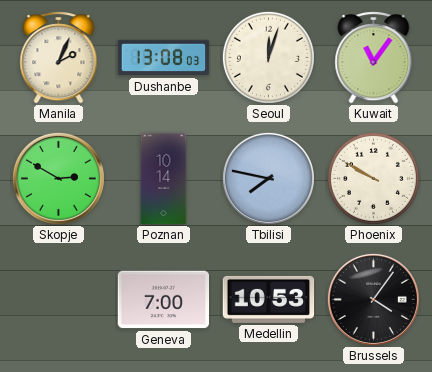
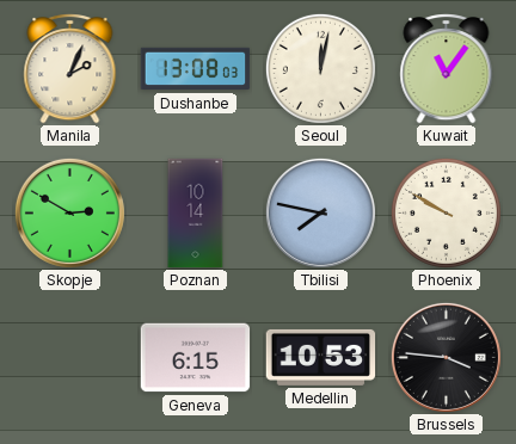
Seoul: 12:03 -> 12:02 (320, 68)
Geneva: 7:00 -> 6:15 (196, 358)
Brussels: 4:06 -> 3:46 (446, 357)
